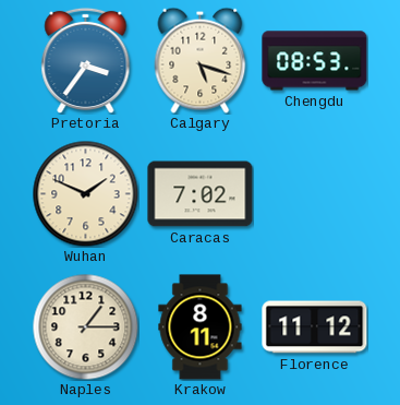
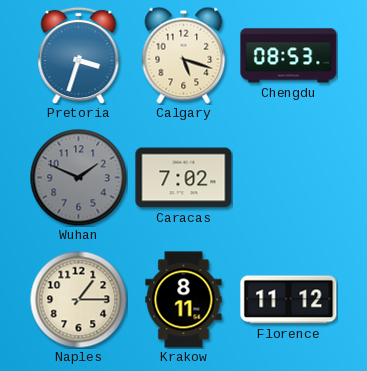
Pretoria: 3:36 -> 3:33 (79, 55)
Wuhan dial: cream -> grey (78, 177)
